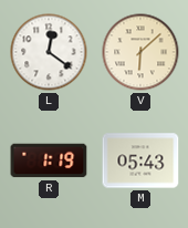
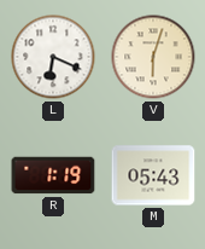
L: 12:21 -> 6:19 (53, 57)
V: 6:08 -> 6:03 (153, 57)
